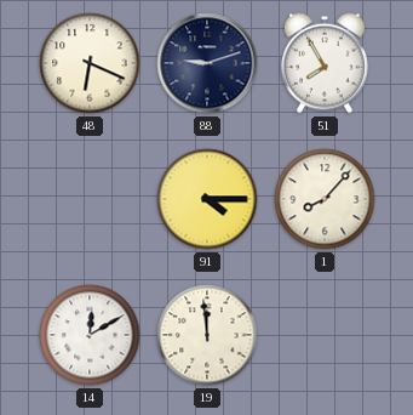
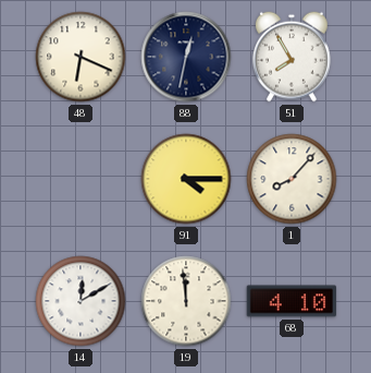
88: 9:12 -> 12:32 (186, 57)
68: none -> 4:10 (292, 301)
